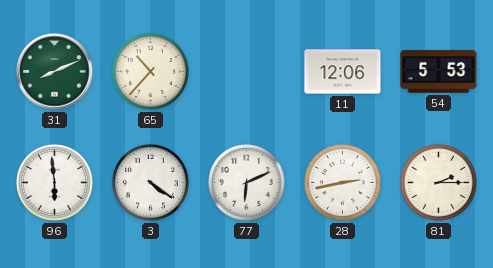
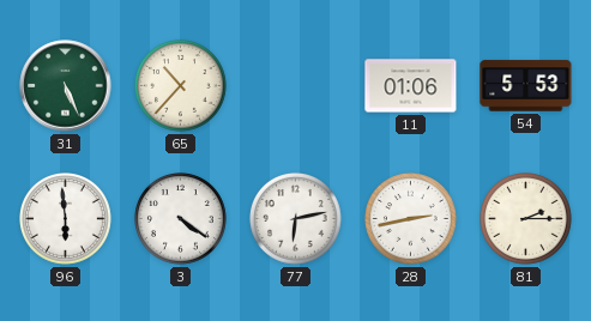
31: 8:11 -> 5:26 (66, 86)
11: 12:06 -> 01:06 (411, 86)
77: 6:11 -> 6:13 (296, 219)
